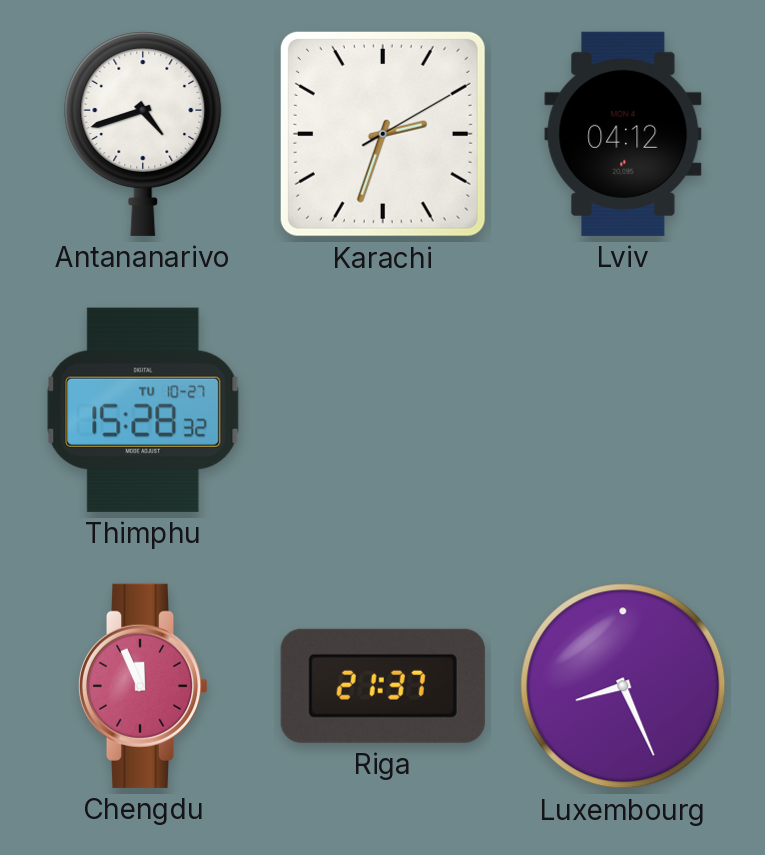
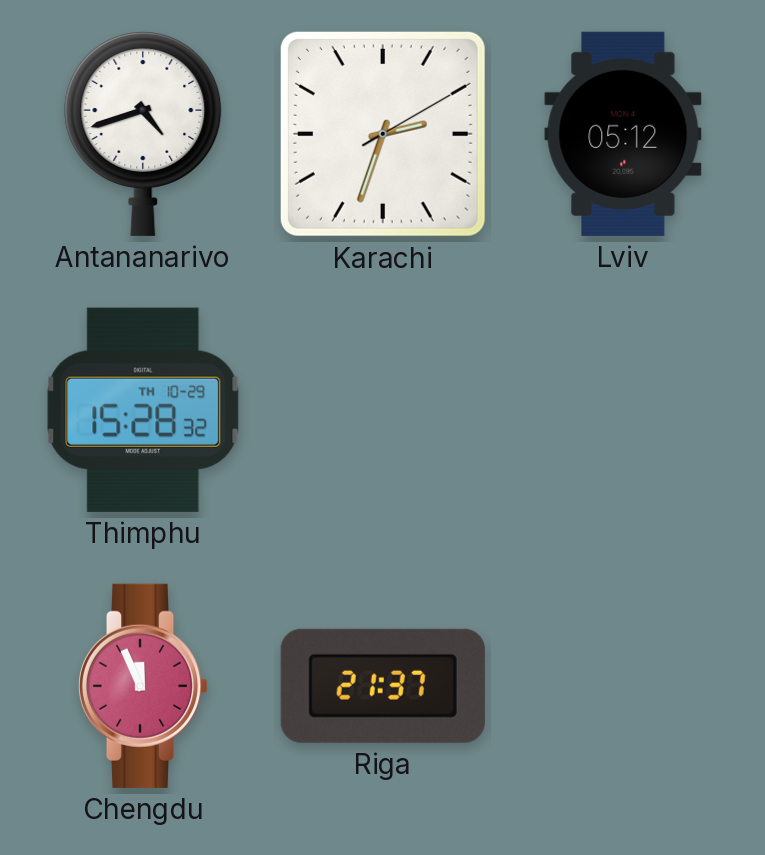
Lviv: 04:12 -> 05:12 (623, 134)
Thimphu date: TU 10-27 -> TH 10-29 (143, 410)
Luxembourg: 8:26 -> none (623, 686)
